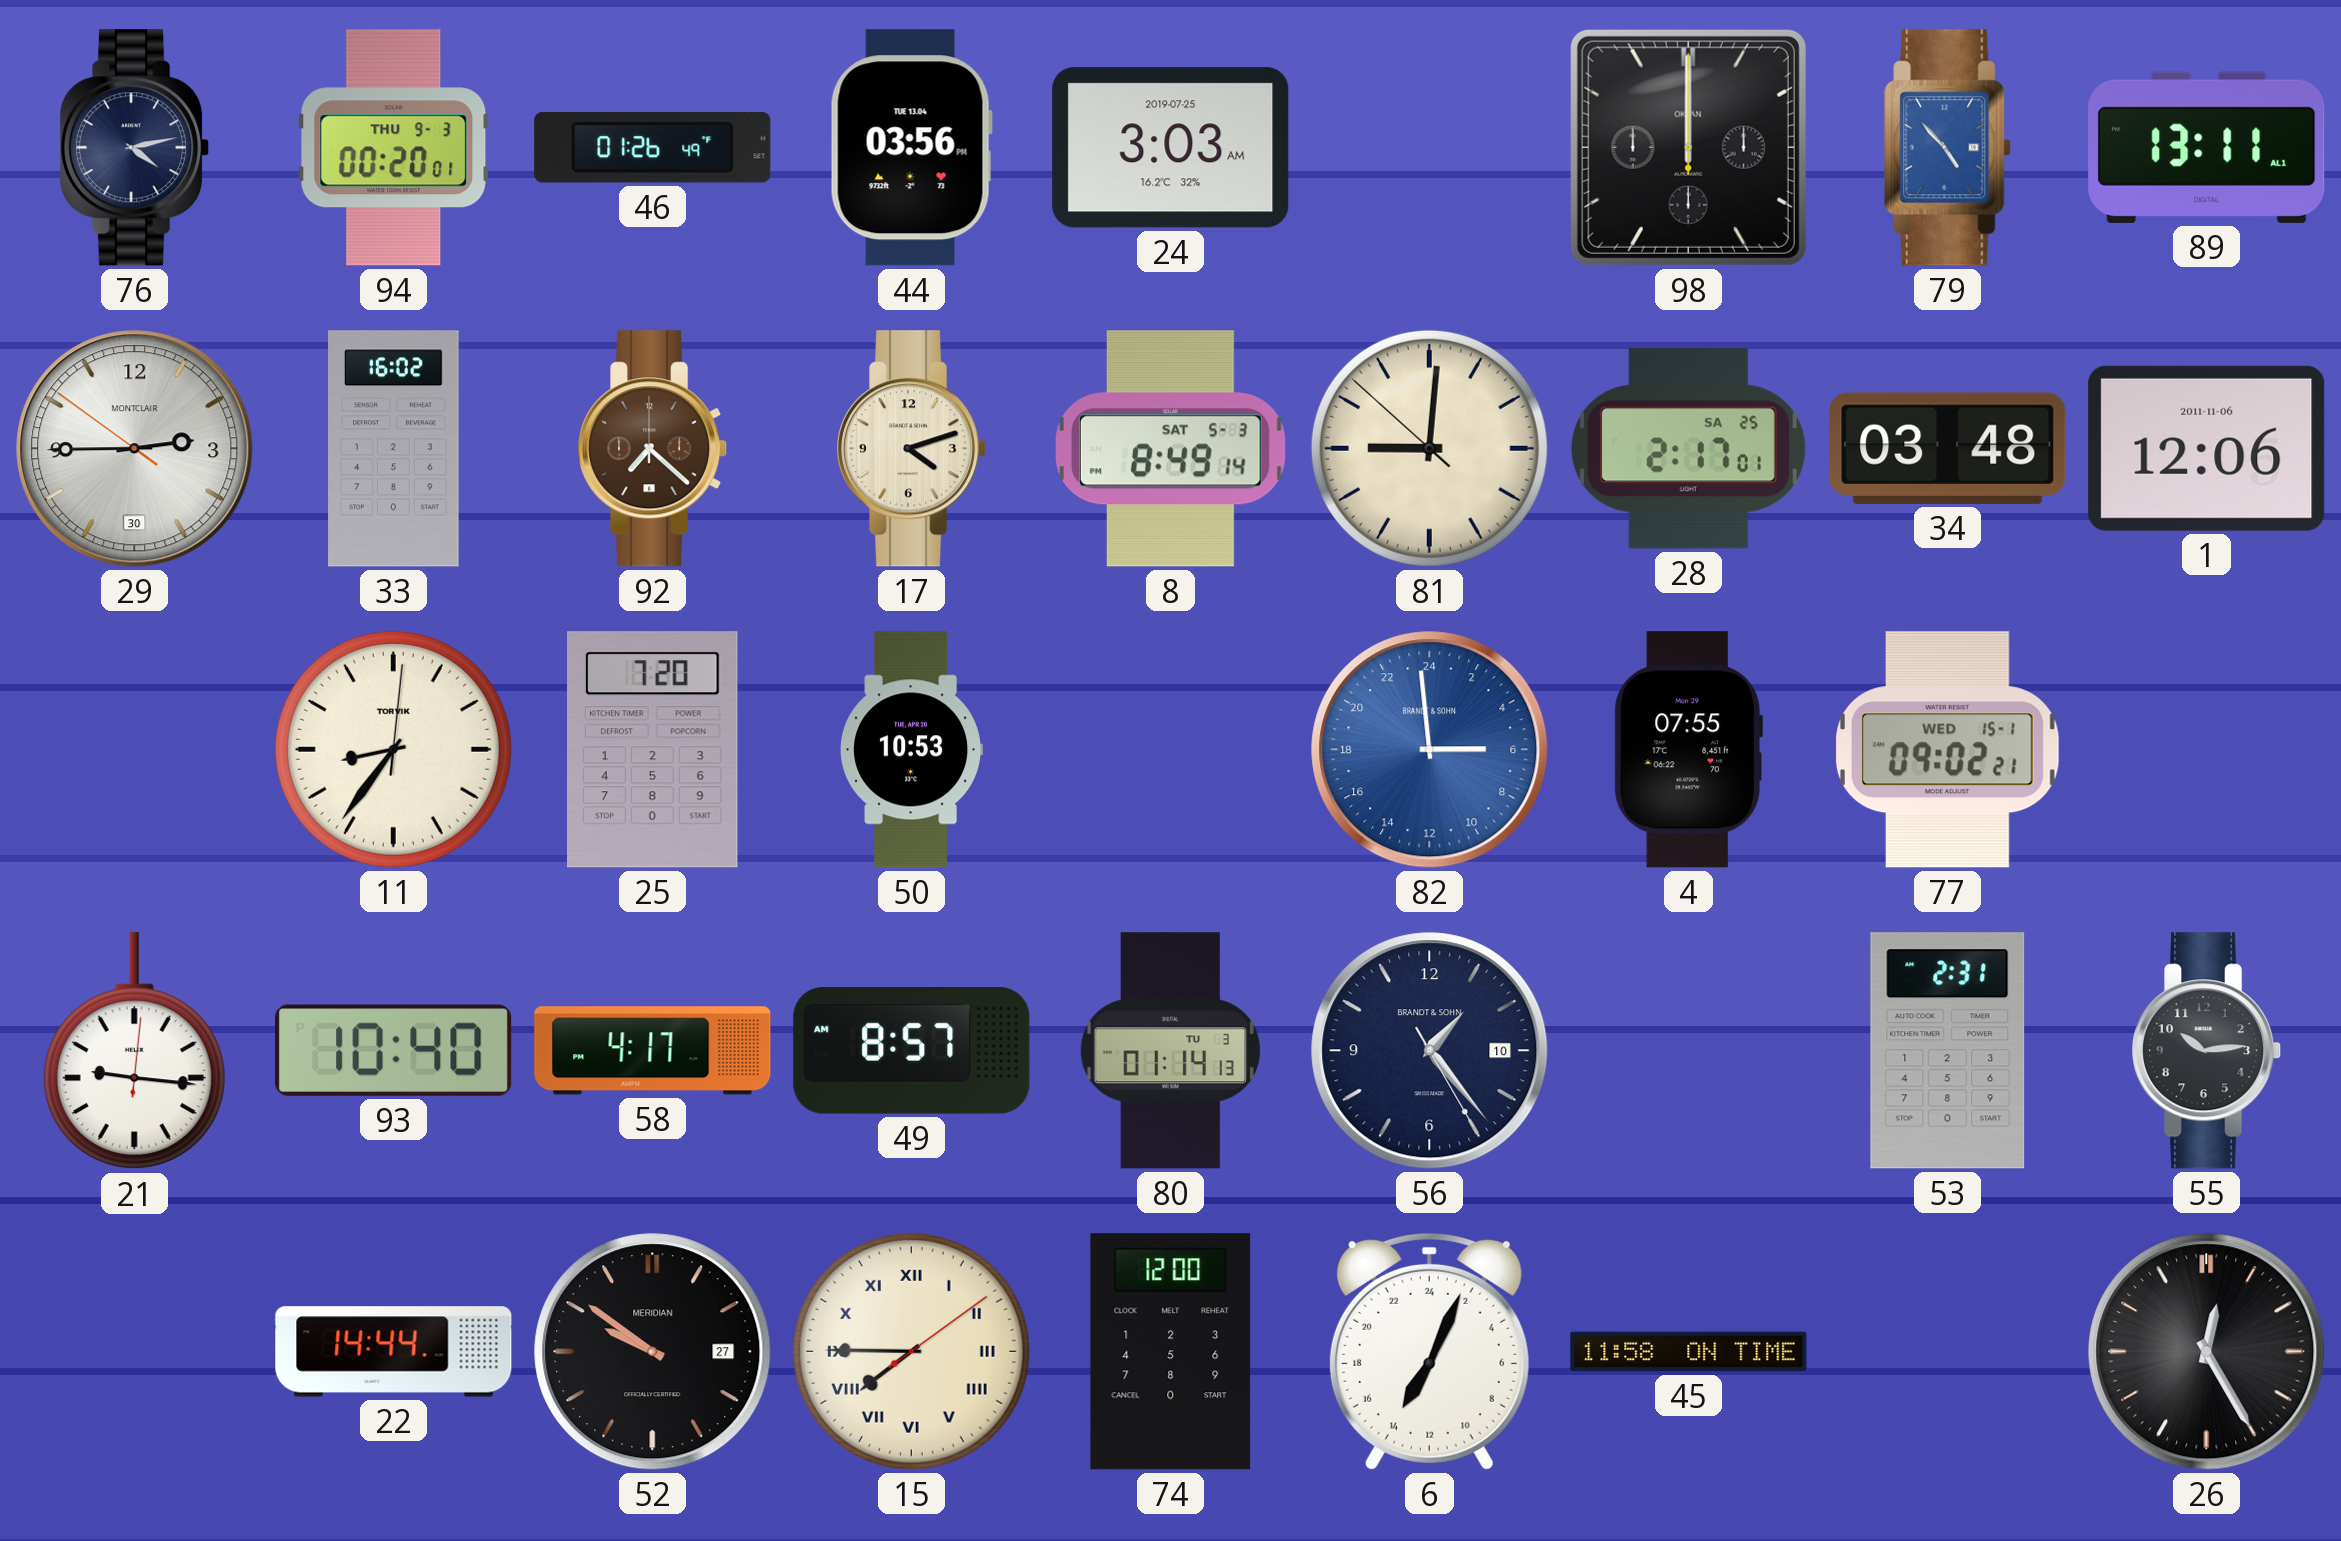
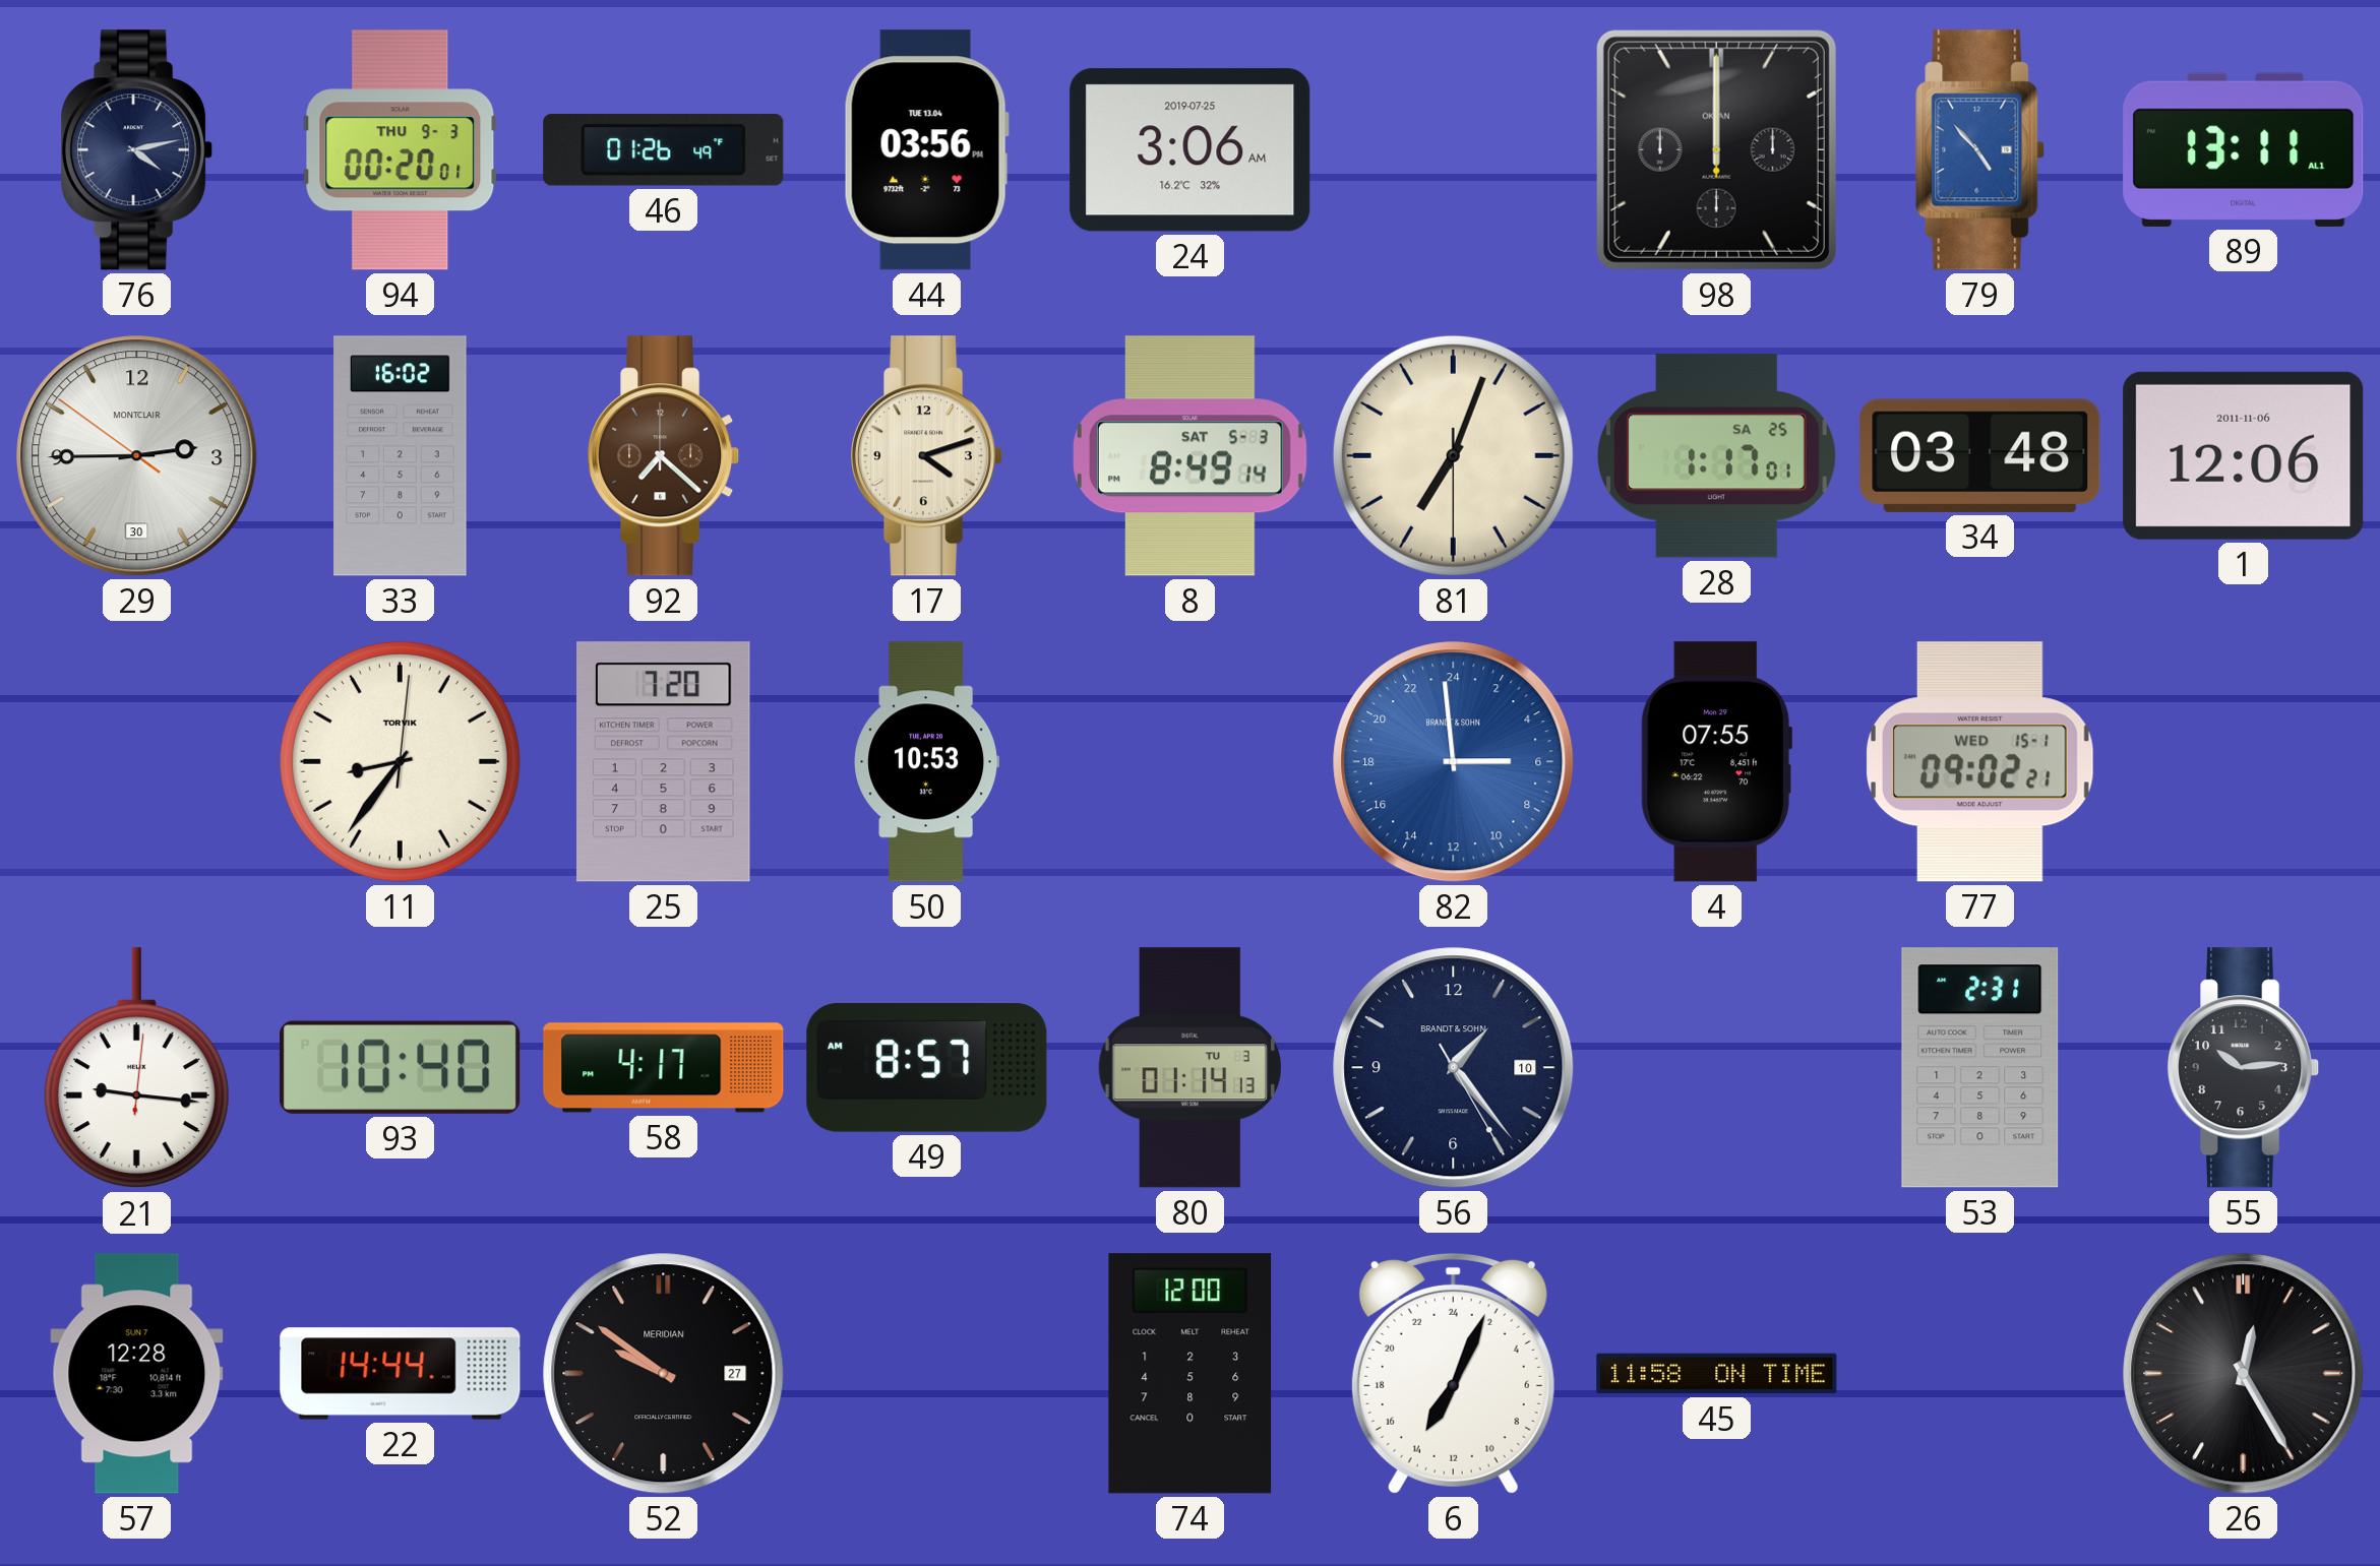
24: 3:03 -> 3:06 (1191, 150)
81: 9:00 -> 7:03 (1453, 455)
28: 2:17 -> 1:17 (1716, 456)
57: none -> 12:28 (137, 1374)
15: 7:45 -> none (911, 1351)
